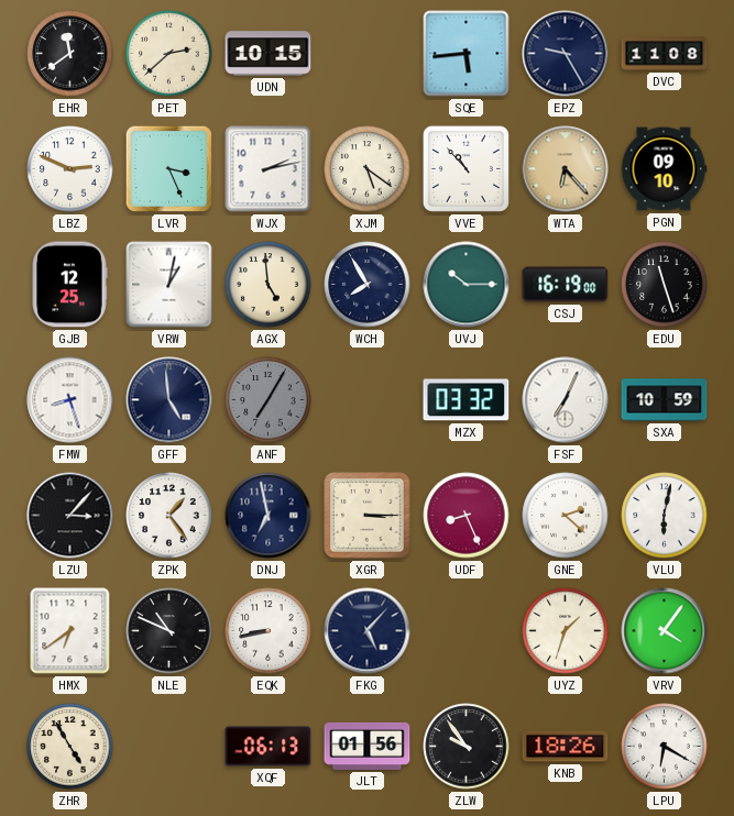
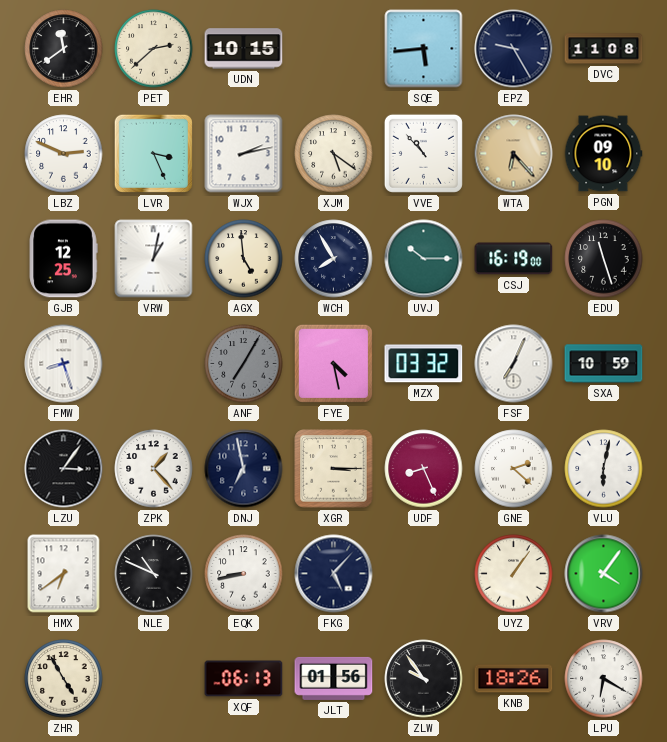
GFF: 4:59 -> none (169, 400)
FYE: none -> 4:28 (333, 363)
LZU: 3:07 -> 3:06 (64, 469)
ZPK: 1:24 -> 1:23 (154, 469)
UYZ: 1:33 -> 1:06 (514, 574)
